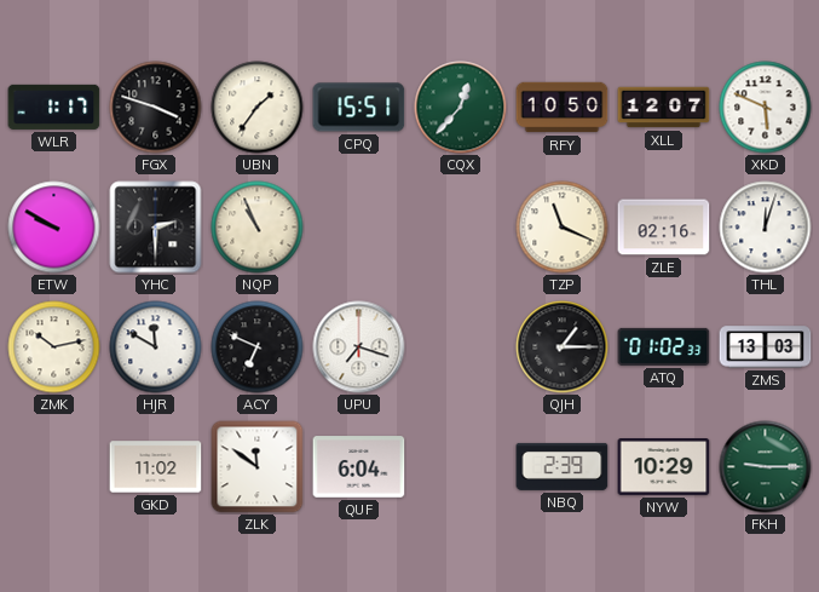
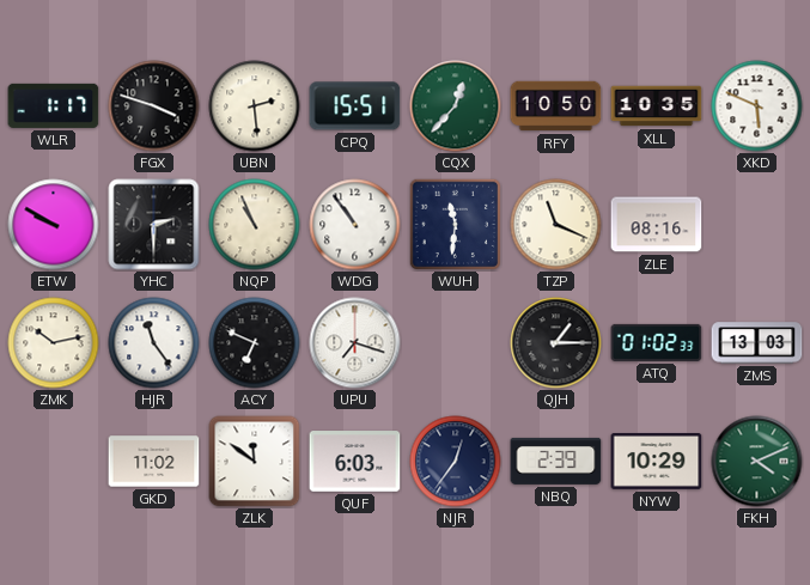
UBN: 1:36 -> 2:29 (255, 106)
XLL: 12:07 -> 10:35 (657, 106)
WDG: none -> 10:54 (355, 225)
WUH: none -> 11:31 (455, 224)
ZLE: 02:16 -> 08:16 (657, 225)
THL: 12:03 -> none (766, 228)
HJR: 11:50 -> 11:24 (154, 343)
QUF: 6:04 -> 6:03 (355, 462)
NJR: none -> 12:36 (456, 462)
FKH: 9:15 -> 4:11 (757, 462)
